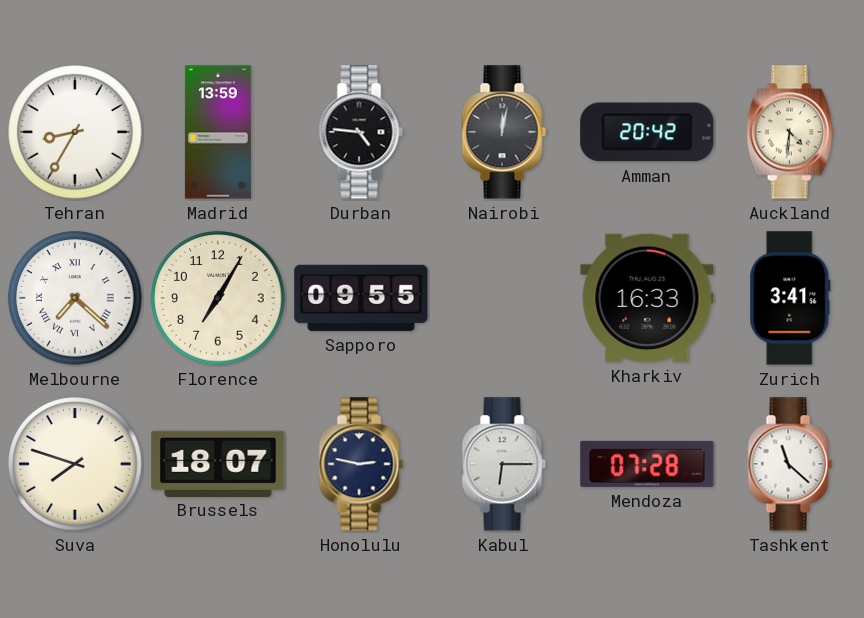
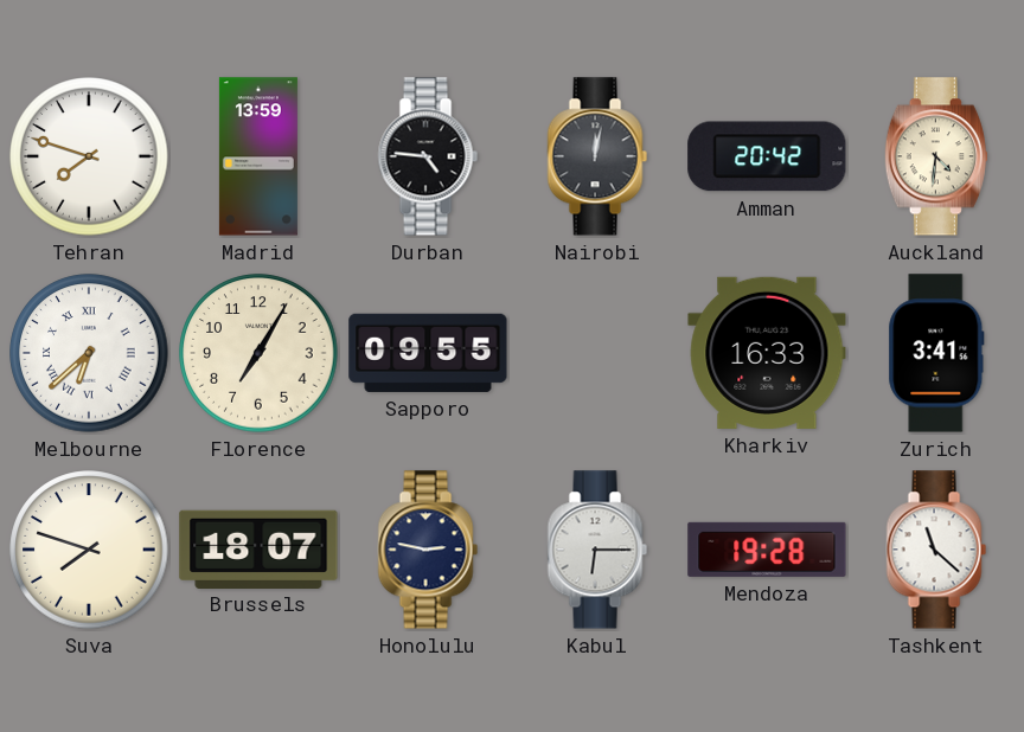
Tehran: 8:35 -> 7:48 (89, 156)
Melbourne: 7:22 -> 6:38 (89, 353)
Mendoza: 07:28 -> 19:28 (767, 550)
